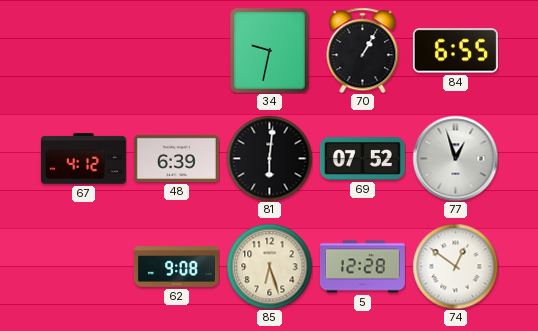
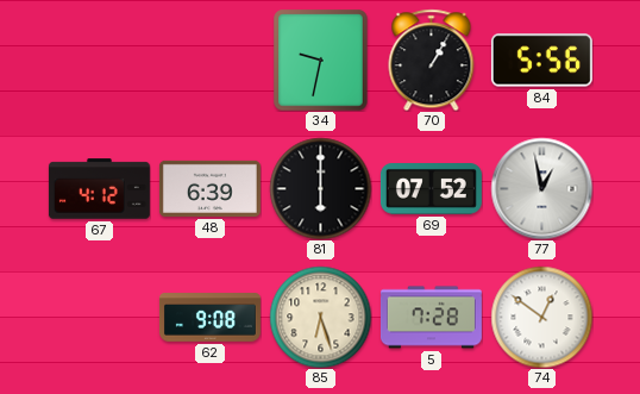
84: 6:55 -> 5:56 (541, 61)
81: 6:01 -> 6:00 (320, 188)
77: 12:57 -> 12:58 (541, 188)
5: 12:28 -> 7:28 (431, 318)
